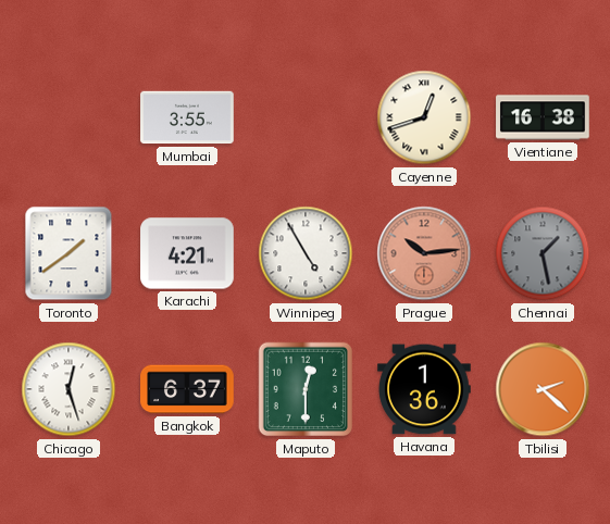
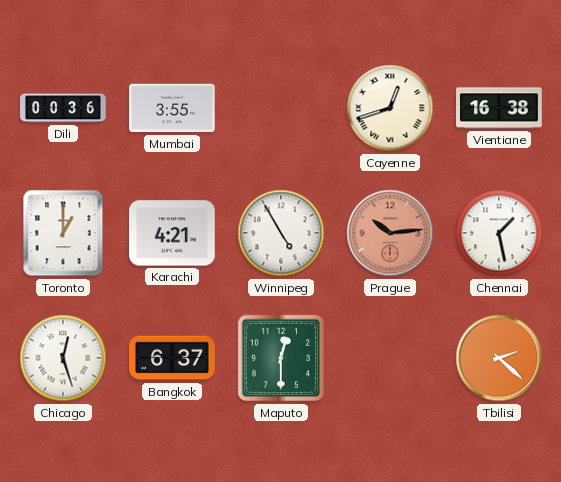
Dili: none -> 00:36 (63, 108)
Toronto: 1:39 -> 1:00 (63, 233)
Chennai dial: grey -> white (499, 233)
Havana: 1:36 -> none (424, 389)
